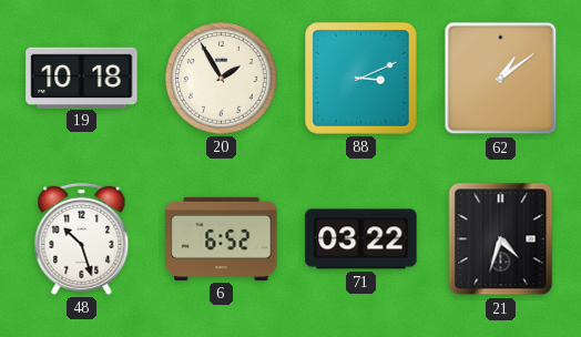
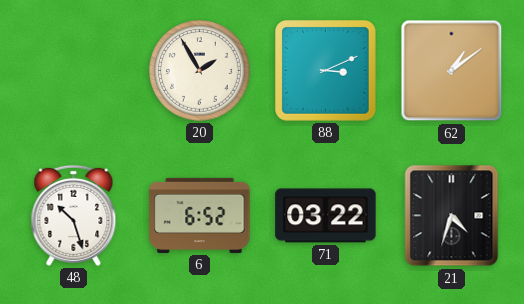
19: 10:18 -> none (82, 78)
